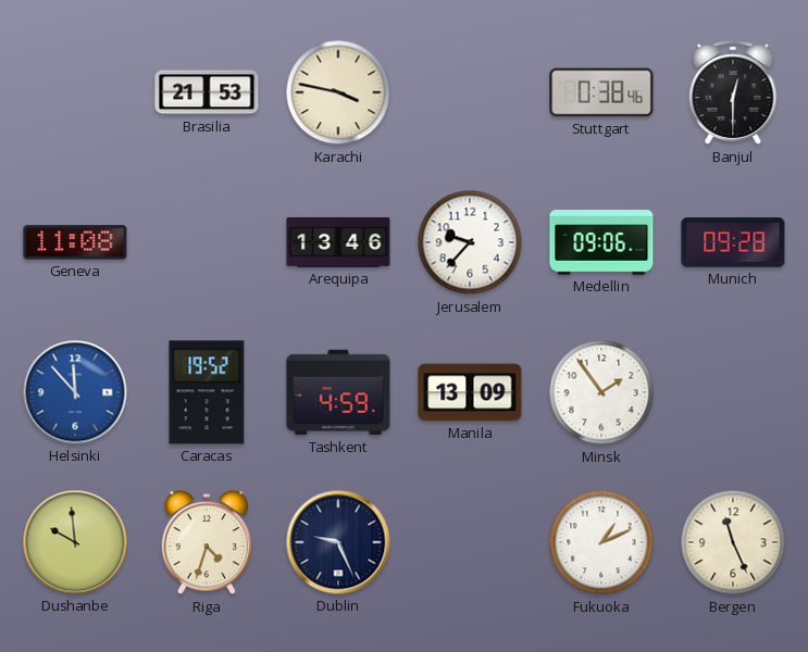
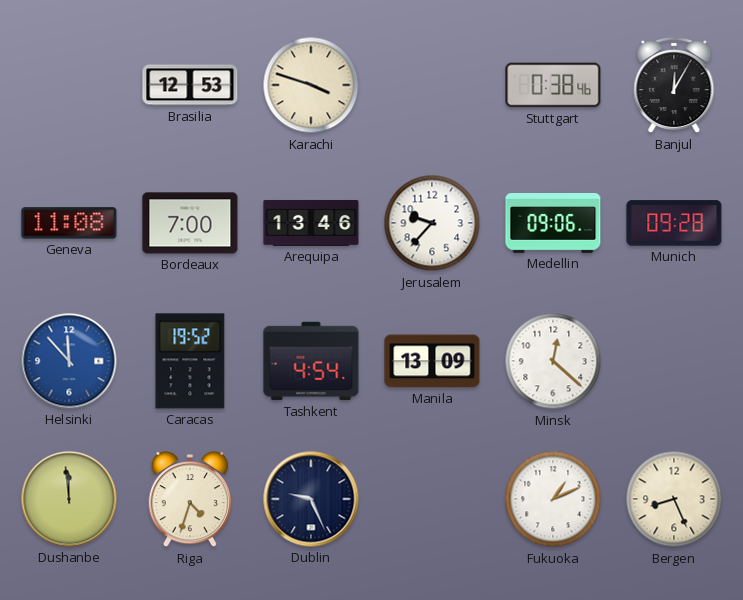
Brasilia: 21:53 -> 12:53 (190, 85)
Karachi: 3:47 -> 3:48 (311, 85)
Banjul: 12:30 -> 12:05 (674, 86)
Bordeaux: none -> 7:00 (190, 223)
Tashkent: 4:59 -> 4:54 (311, 361)
Minsk: 1:54 -> 12:22 (553, 361)
Dushanbe: 9:59 -> 11:59 (69, 499)
Bergen: 11:26 -> 8:26 (674, 499)
